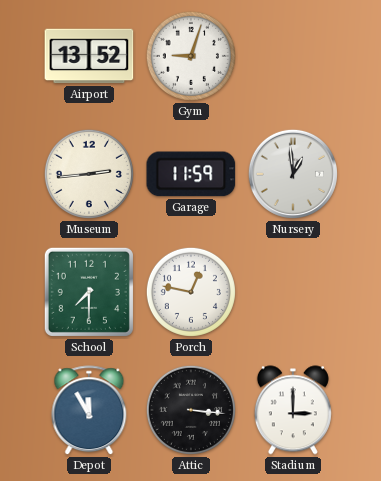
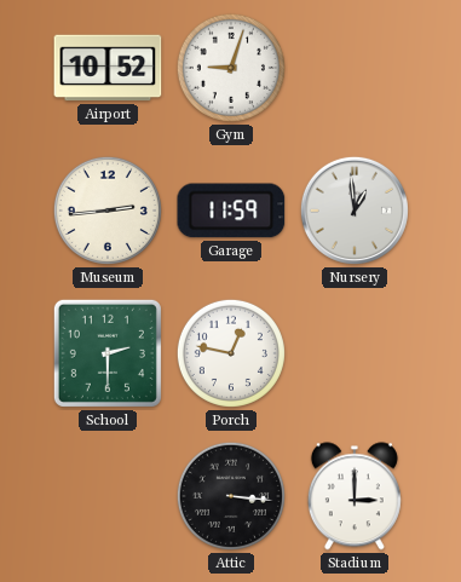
Airport: 13:52 -> 10:52 (108, 68)
School: 7:30 -> 2:30 (108, 353)
Depot: 11:55 -> none (89, 411)
